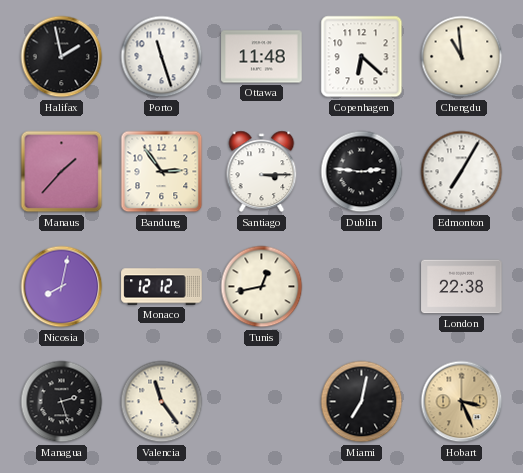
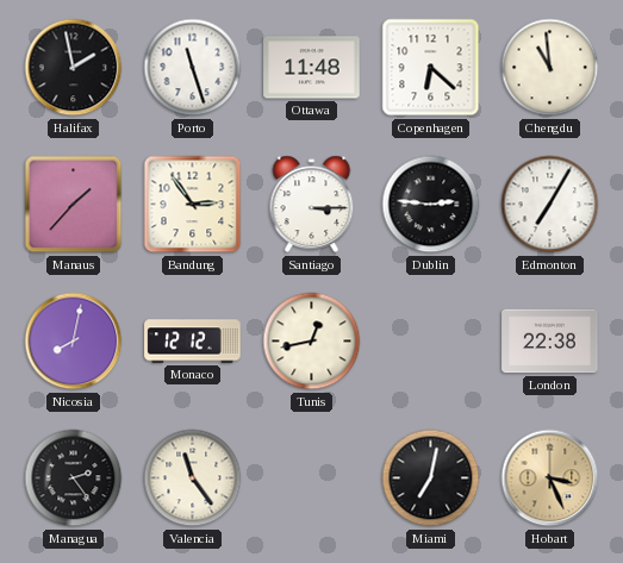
Managua: 2:27 -> 2:24 (74, 478)
